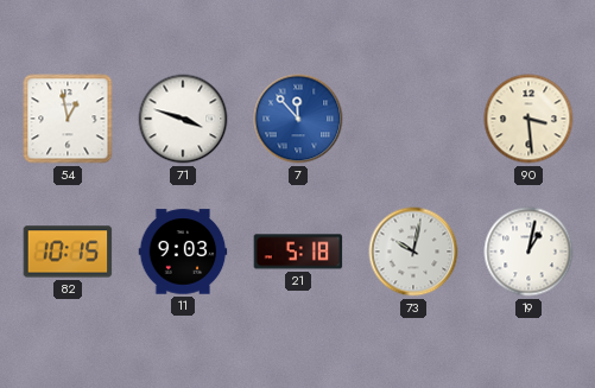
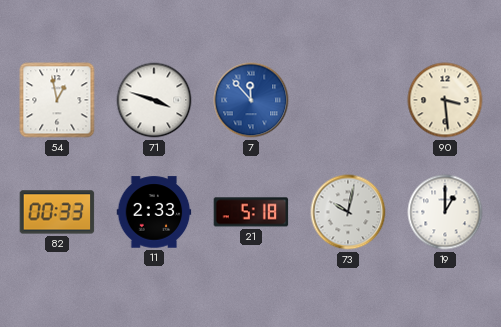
82: 10:15 -> 00:33 (57, 212)
11: 9:03 -> 2:33 (154, 212)
19: 1:02 -> 1:00 (445, 212)
